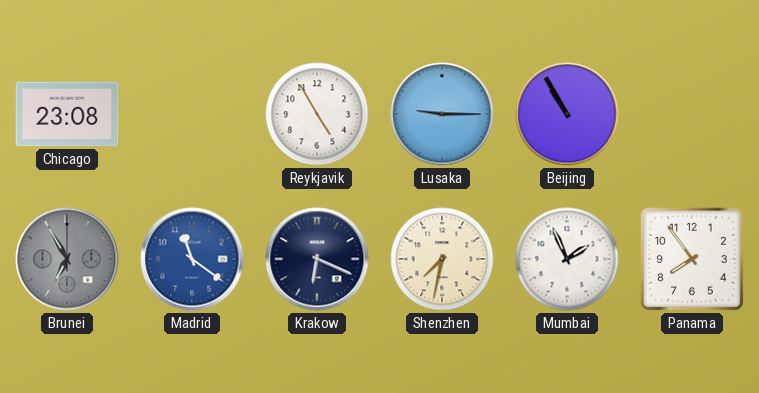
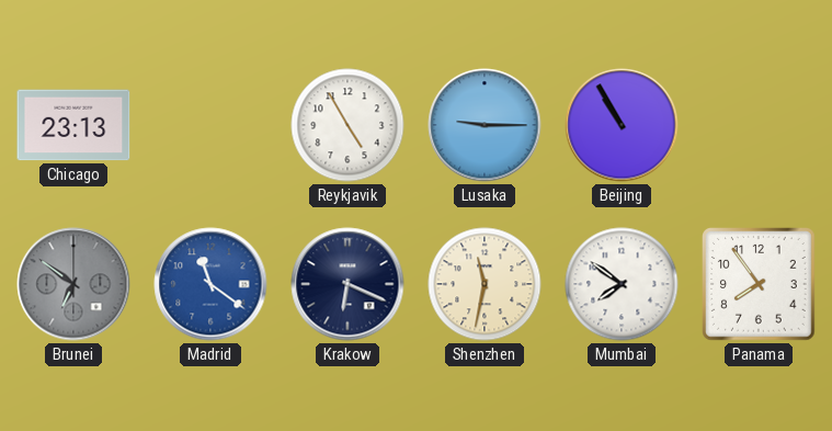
Chicago: 23:08 -> 23:13 (73, 125)
Brunei: 6:55 -> 6:51 (73, 284)
Shenzhen: 7:32 -> 11:32 (485, 284)
Mumbai: 1:56 -> 7:51 (622, 284)
